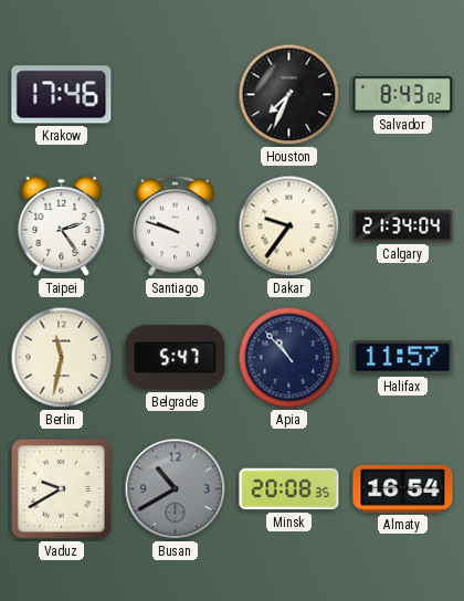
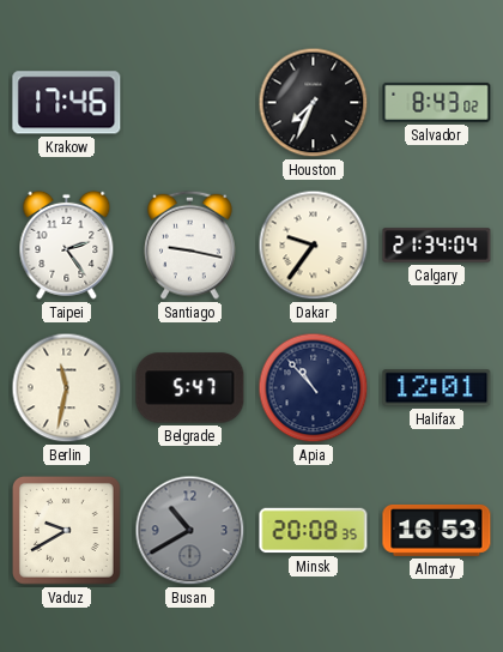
Santiago: 9:48 -> 9:17 (190, 244)
Halifax: 11:57 -> 12:01 (437, 388)
Almaty: 16:54 -> 16:53 (437, 530)
